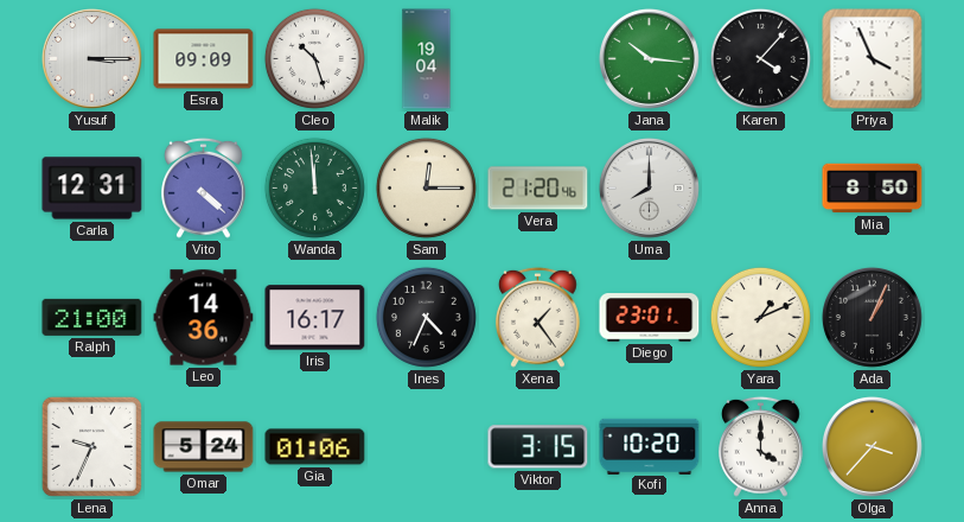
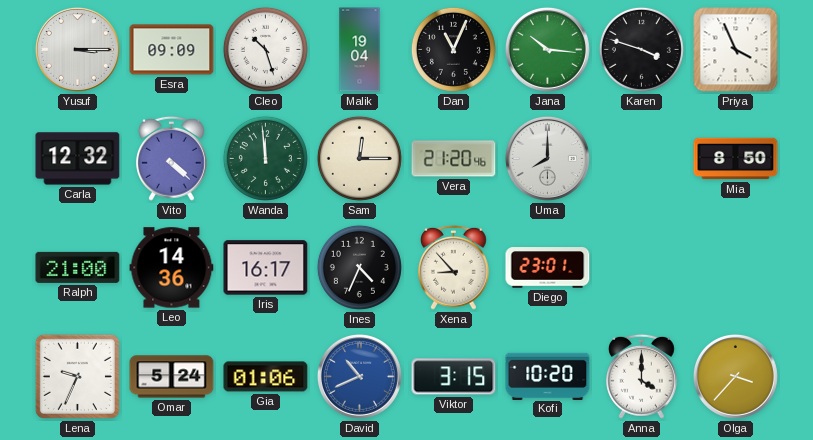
Dan: none -> 11:04 (453, 49)
Karen: 4:07 -> 3:48 (641, 49)
Carla: 12:31 -> 12:32 (78, 159)
Xena: 1:24 -> 8:53 (454, 267)
Yara: 1:11 -> none (760, 317)
Ada: 1:04 -> none (872, 317)
David: none -> 10:41 (359, 376)
